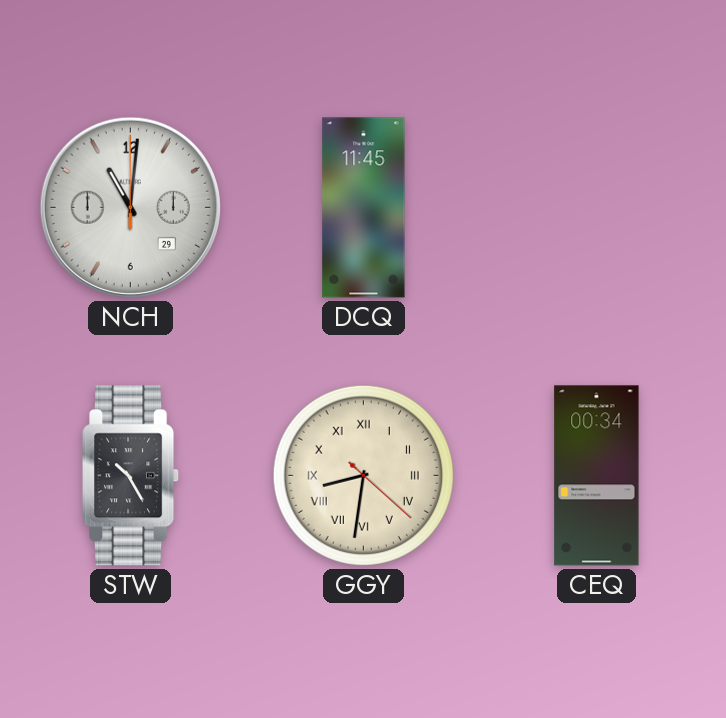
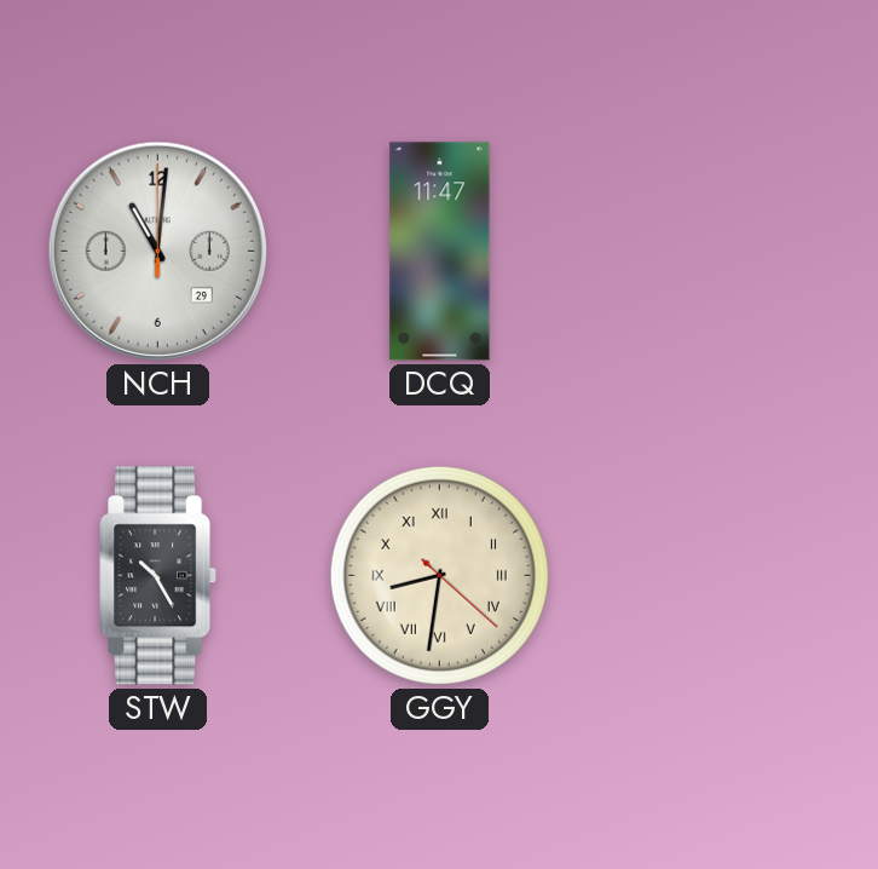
DCQ: 11:45 -> 11:47 (440, 252)
CEQ: 00:34 -> none (597, 476)
